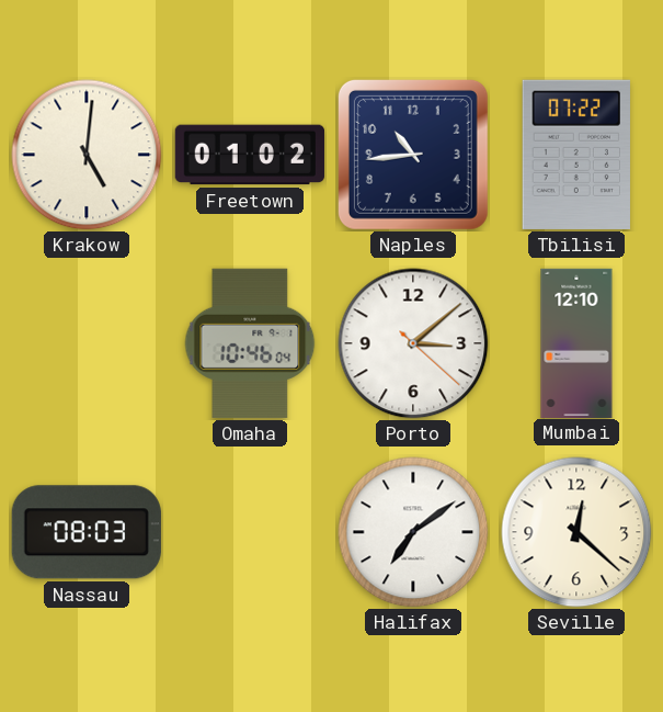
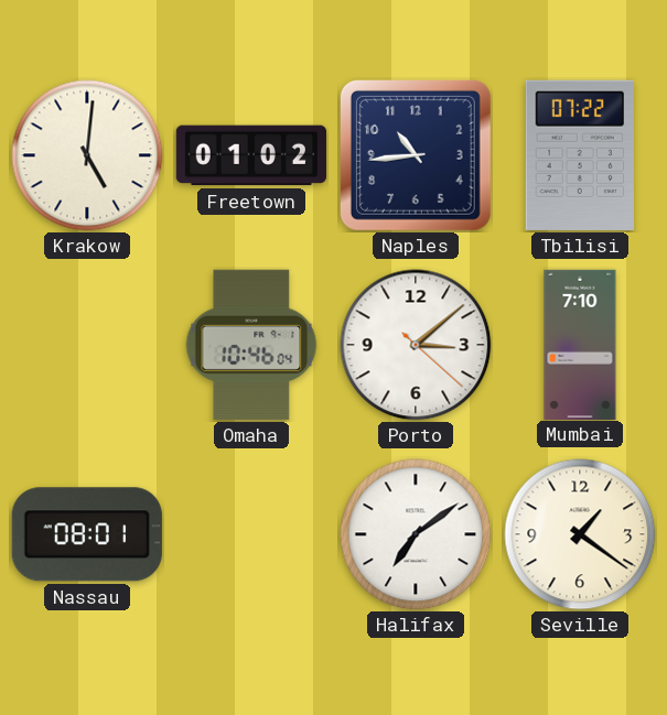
Mumbai: 12:10 -> 7:10 (580, 344)
Nassau: 08:03 -> 08:01 (87, 534)
Seville: 12:22 -> 1:21 (580, 534)
